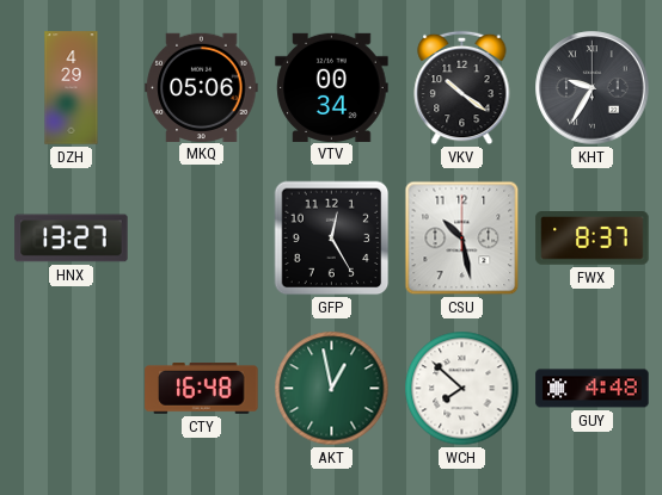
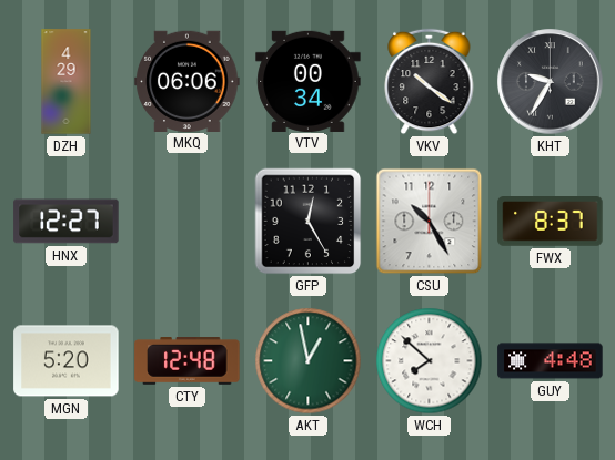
MKQ: 05:06 -> 06:06 (188, 81)
HNX: 13:27 -> 12:27 (67, 222)
CSU: 10:28 -> 10:25 (430, 222)
MGN: none -> 5:20 (67, 361)
CTY: 16:48 -> 12:48 (188, 361)
